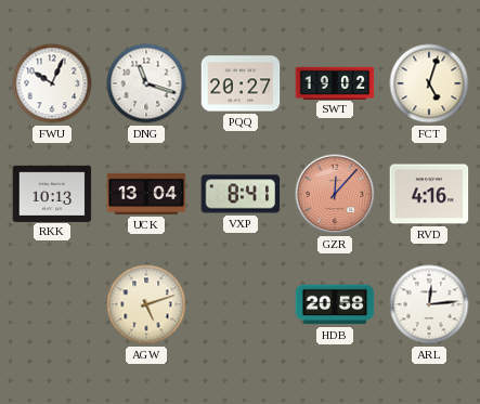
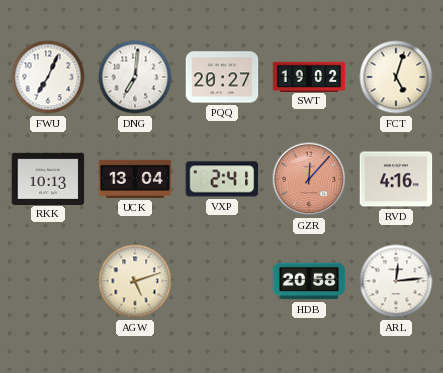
FWU: 10:04 -> 7:04 (48, 77)
DNG: 11:18 -> 7:01 (135, 77)
VXP: 8:41 -> 2:41 (222, 179)
